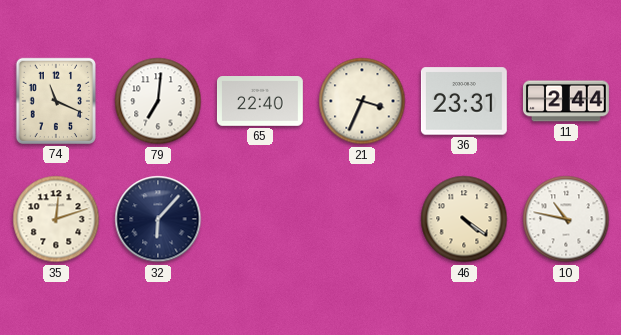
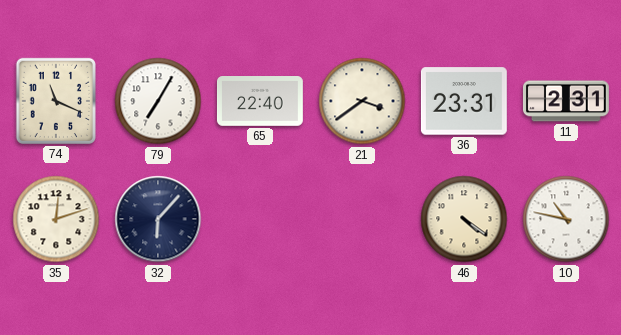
79: 7:01 -> 7:05 (158, 101)
21: 3:34 -> 3:39 (362, 101)
11: 2:44 -> 2:31 (566, 101)
